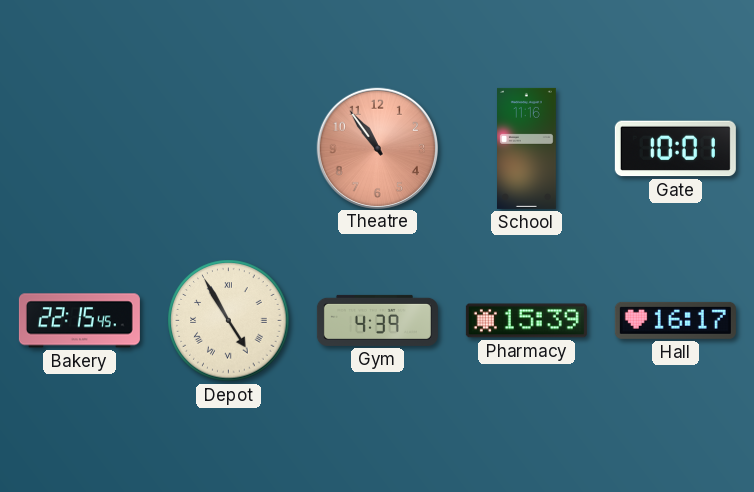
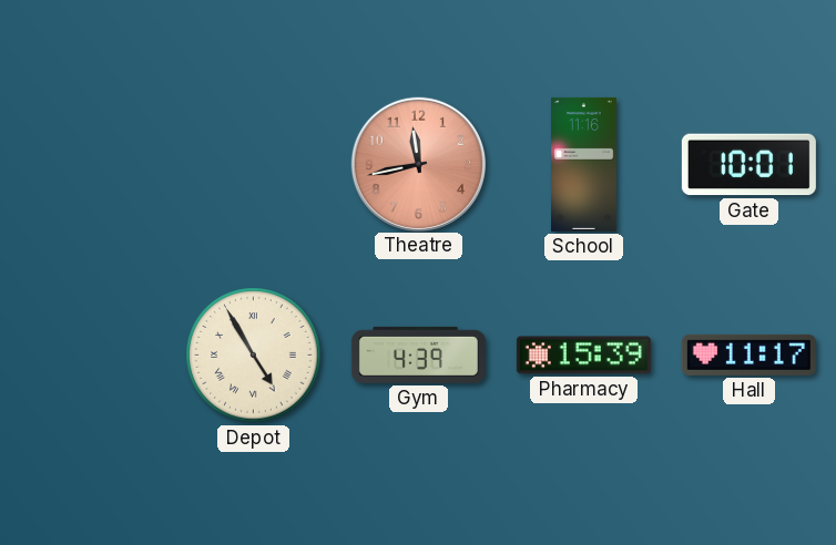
Theatre: 10:54 -> 11:43 (418, 164)
Bakery: 22:15 -> none (79, 321)
Hall: 16:17 -> 11:17 (748, 354)
